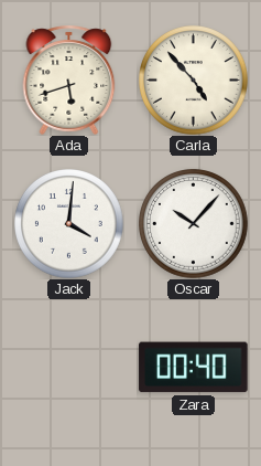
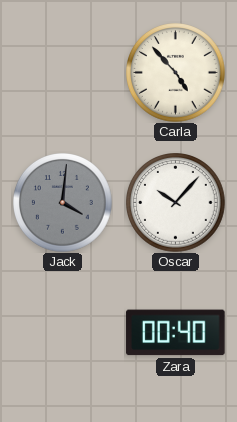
Ada: 5:42 -> none (69, 80)
Jack dial: white -> grey (63, 203)
